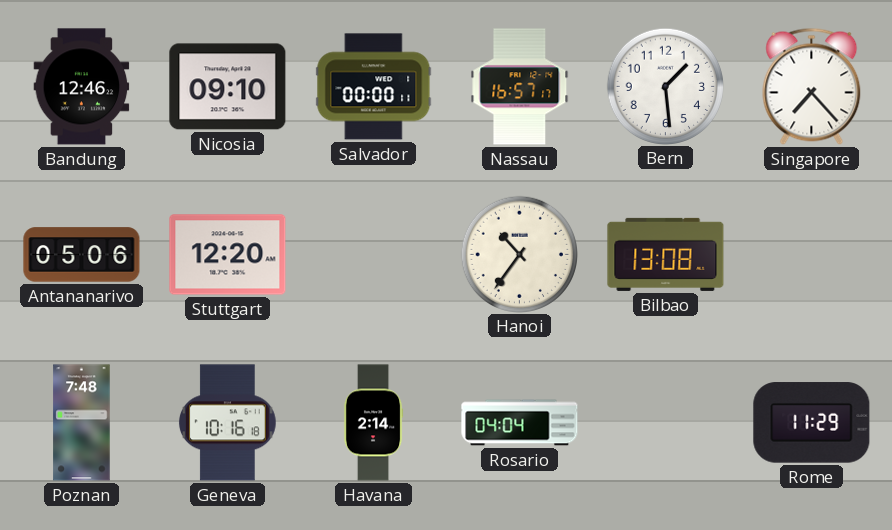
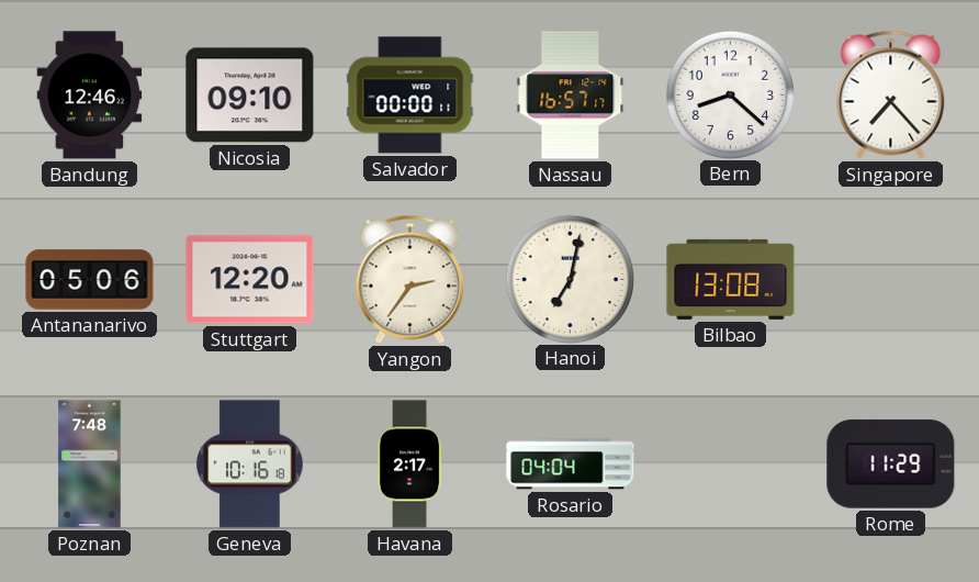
Bern: 1:29 -> 8:22 (730, 94)
Yangon: none -> 2:36 (410, 279)
Hanoi: 10:36 -> 7:02 (570, 279)
Havana: 2:14 -> 2:17 (409, 465)
